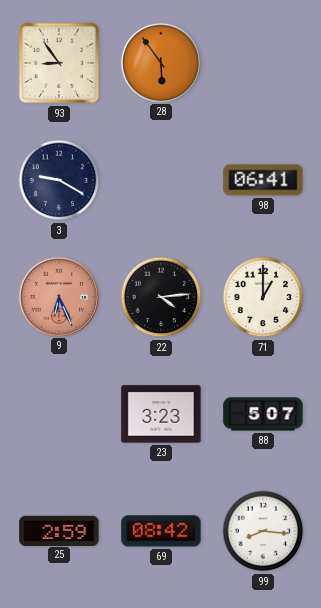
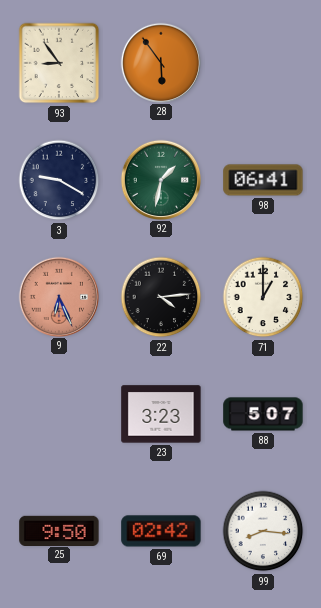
92: none -> 1:32 (160, 179)
25: 2:59 -> 9:50 (59, 530)
69: 08:42 -> 02:42 (161, 531)
